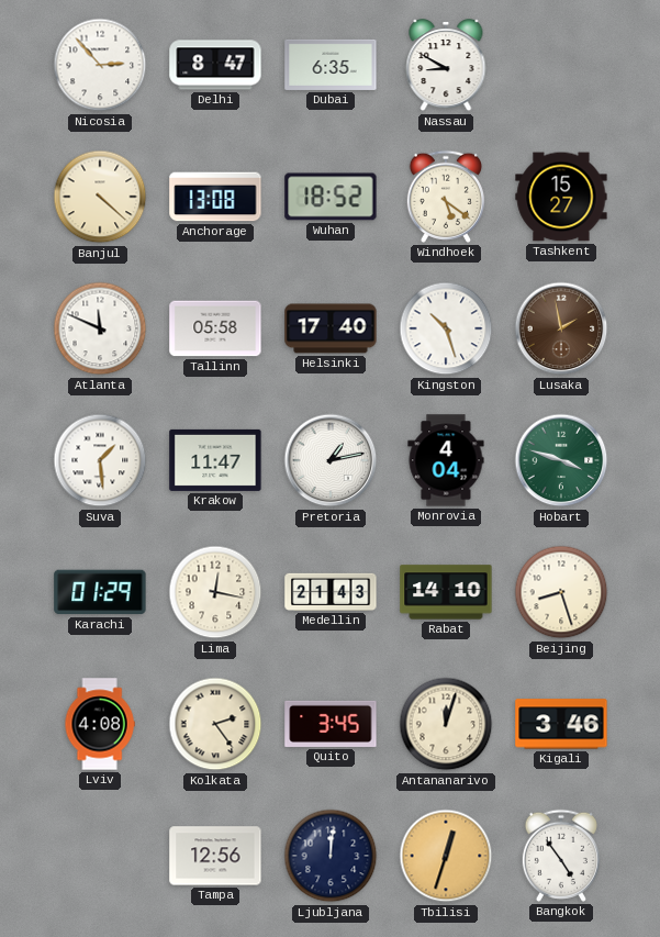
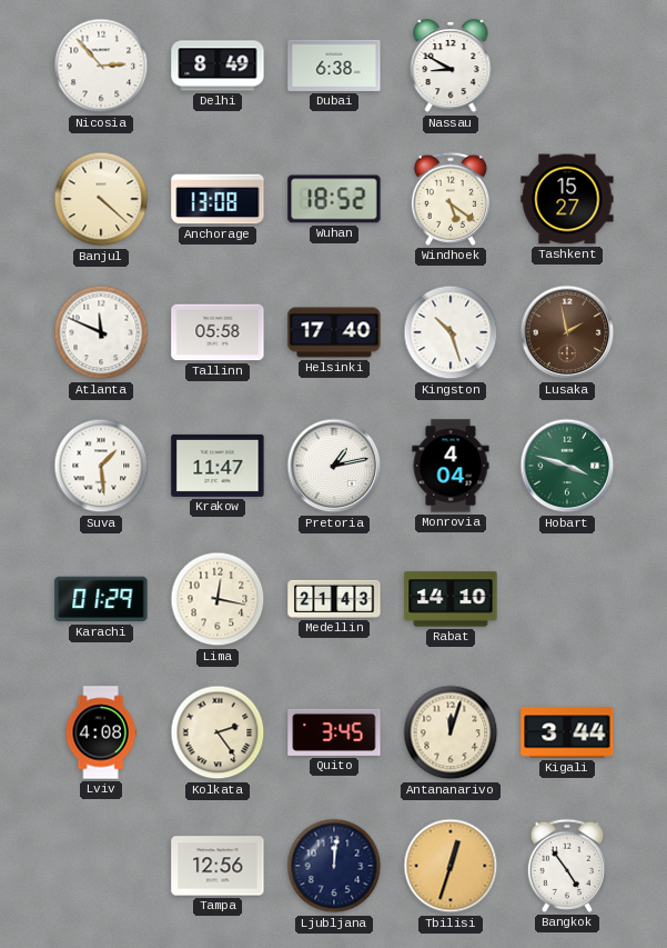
Delhi: 8:47 -> 8:49 (218, 66)
Dubai: 6:35 -> 6:38 (334, 66)
Beijing: 8:27 -> none (561, 592)
Kigali: 3:46 -> 3:44 (567, 732)
